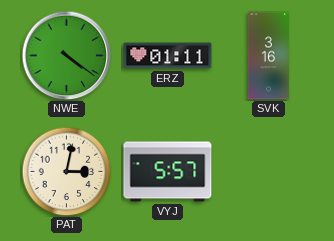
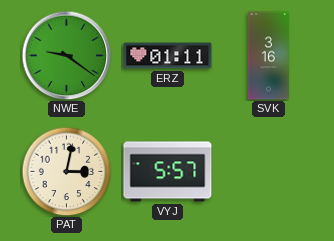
NWE: 4:21 -> 9:21 (66, 55)
